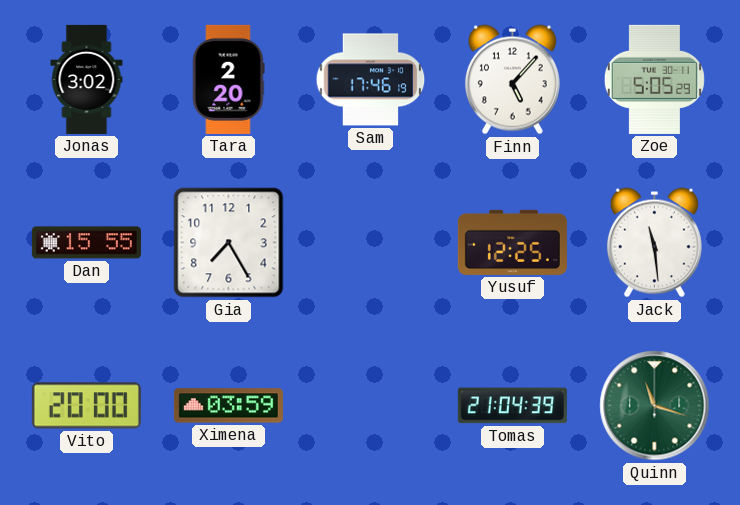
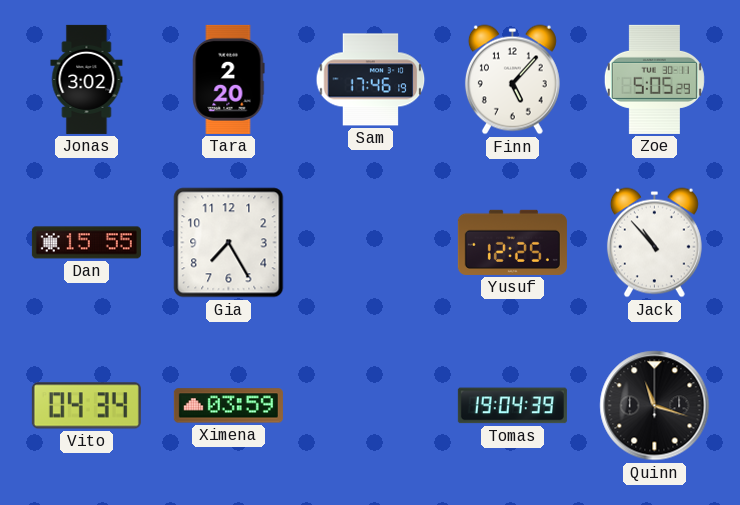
Jack: 11:29 -> 10:53 (654, 243)
Vito: 20:00 -> 04:34 (86, 406)
Tomas: 21:04 -> 19:04 (512, 406)
Quinn dial: green -> black (655, 406)
